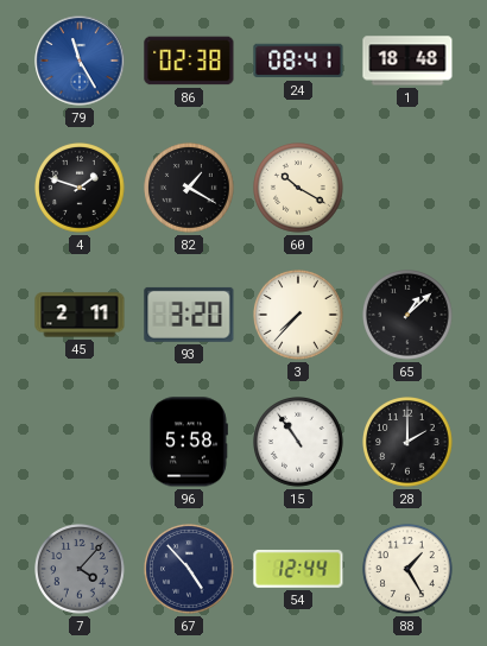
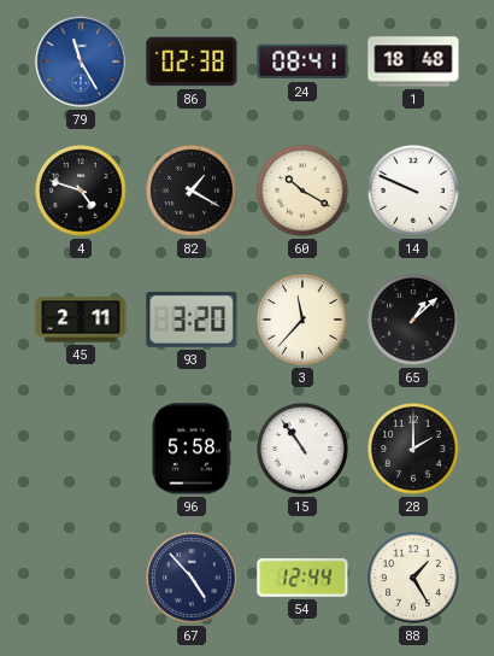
4: 1:48 -> 4:48 (82, 192)
14: none -> 9:49 (414, 192)
3: 7:37 -> 11:37 (304, 321)
7: 4:07 -> none (81, 570)
